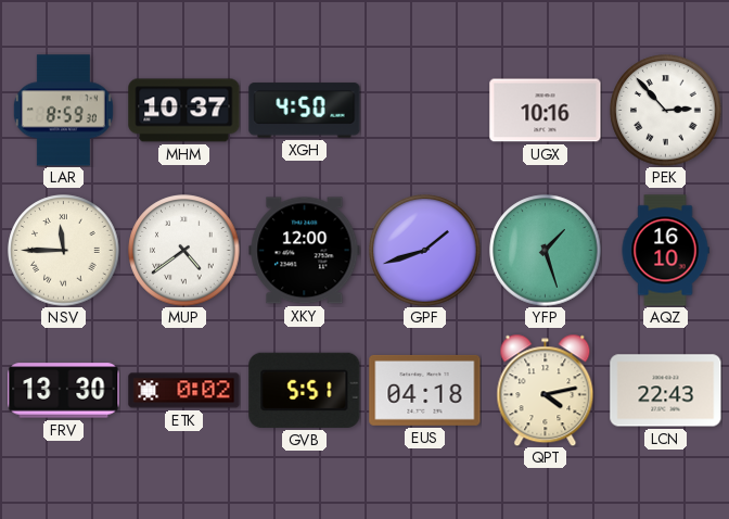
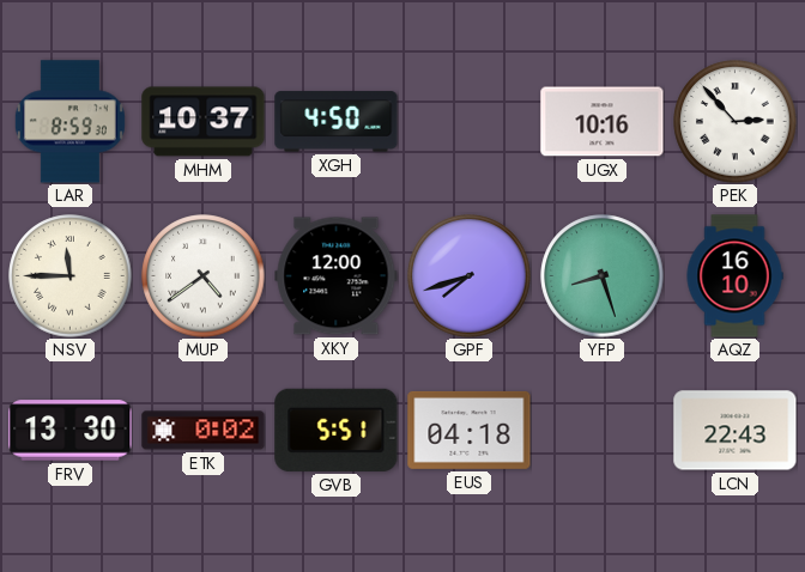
GPF: 1:42 -> 7:42 (470, 276)
YFP: 1:27 -> 8:27 (603, 276)
QPT: 4:13 -> none (546, 390)
